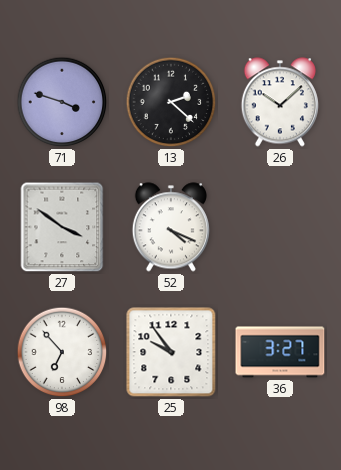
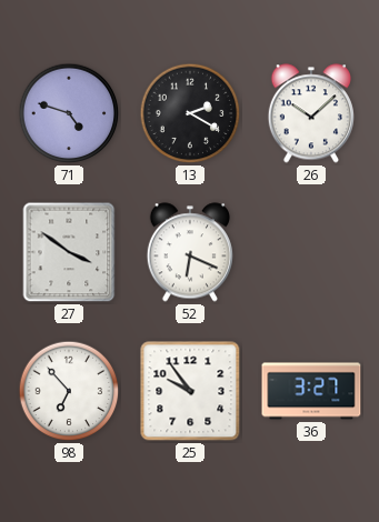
71: 3:48 -> 4:48 (69, 113)
13: 2:22 -> 2:20 (190, 113)
52: 4:19 -> 6:19 (190, 252)
